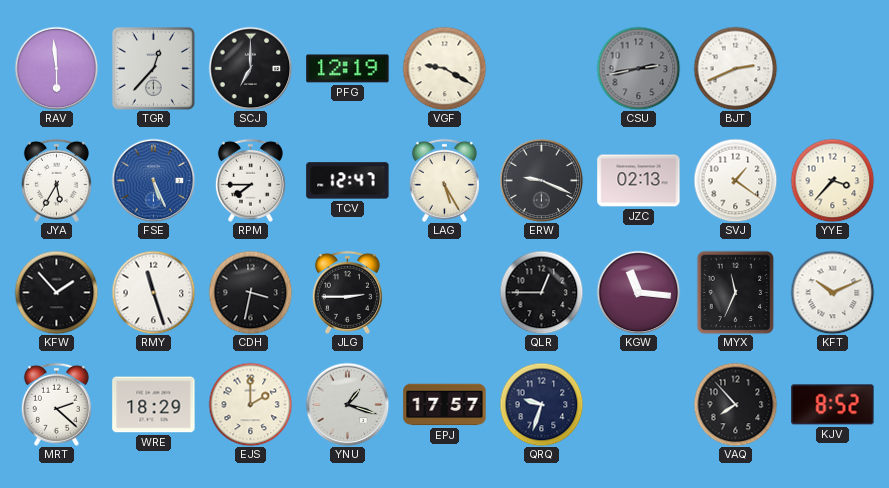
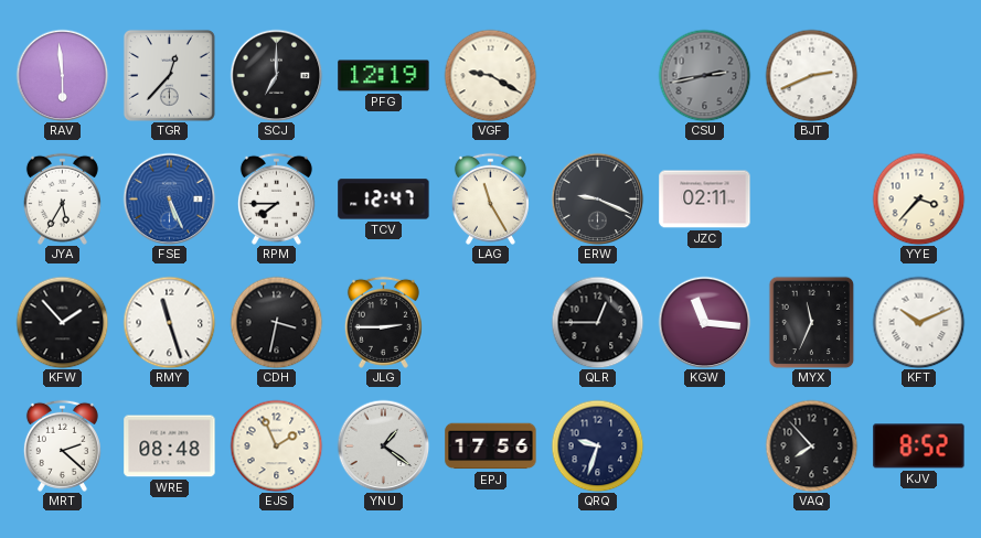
LAG: 5:25 -> 11:25 (490, 198)
JZC: 02:13 -> 02:11 (705, 200)
SVJ: 1:21 -> none (735, 180)
WRE: 18:29 -> 08:48 (170, 446)
EJS: 2:00 -> 1:56 (276, 445)
YNU: 1:18 -> 1:21 (383, 445)
EPJ: 17:57 -> 17:56 (491, 446)
